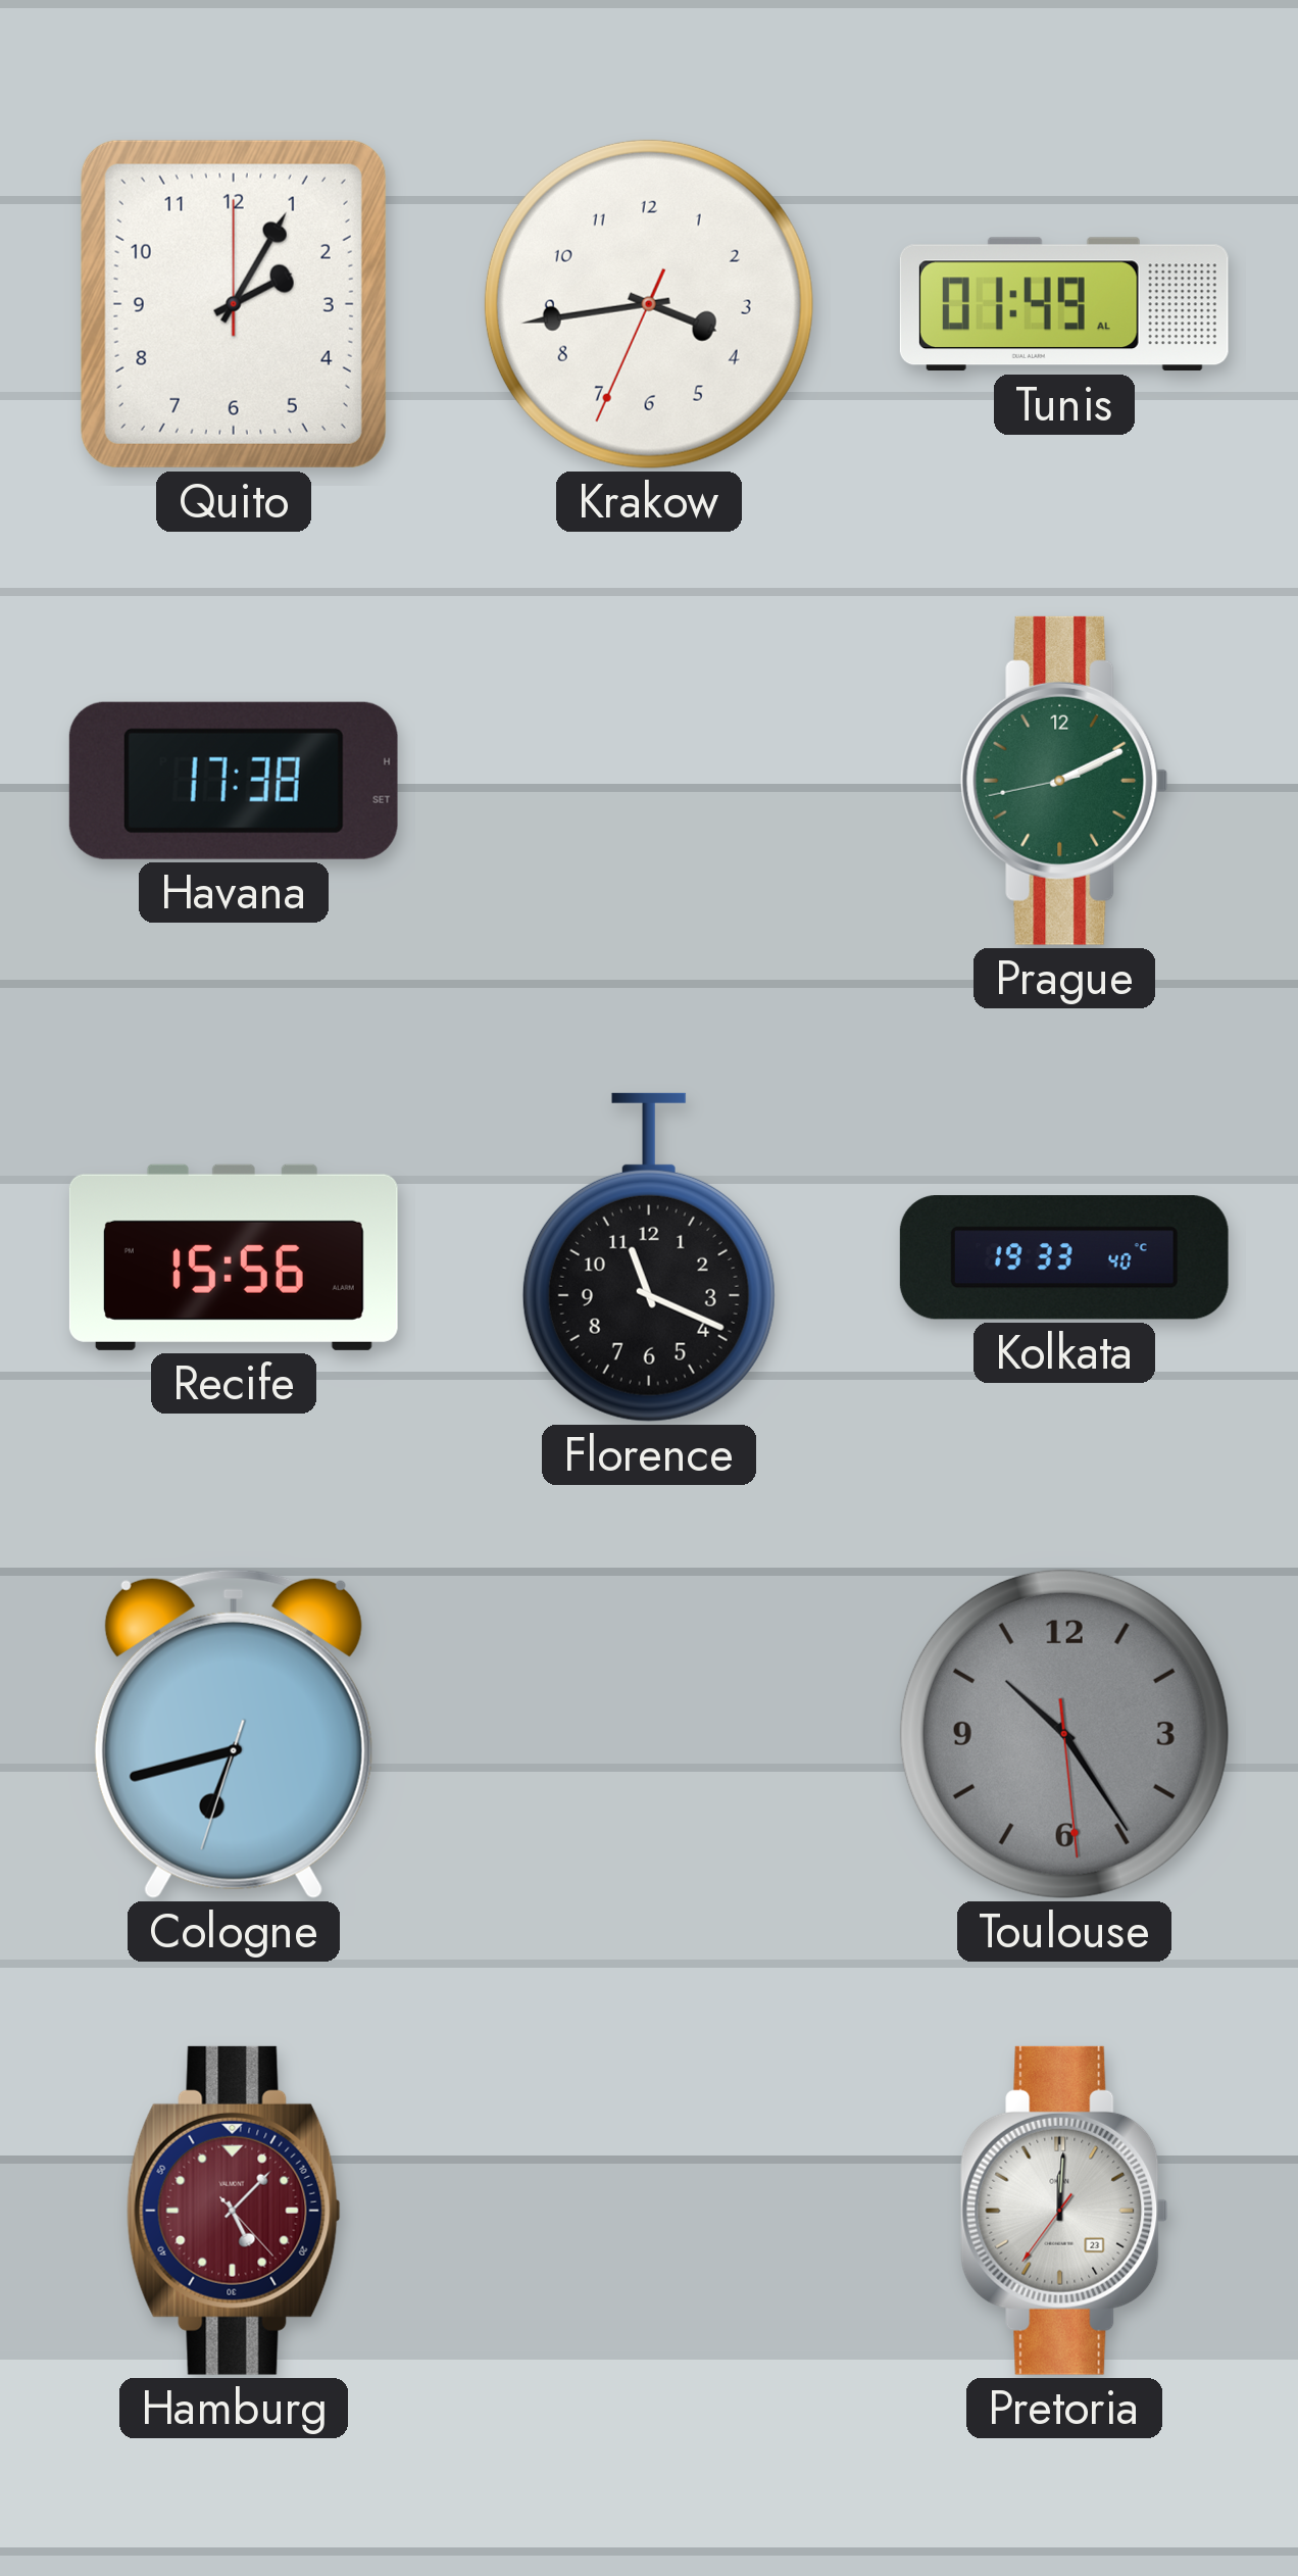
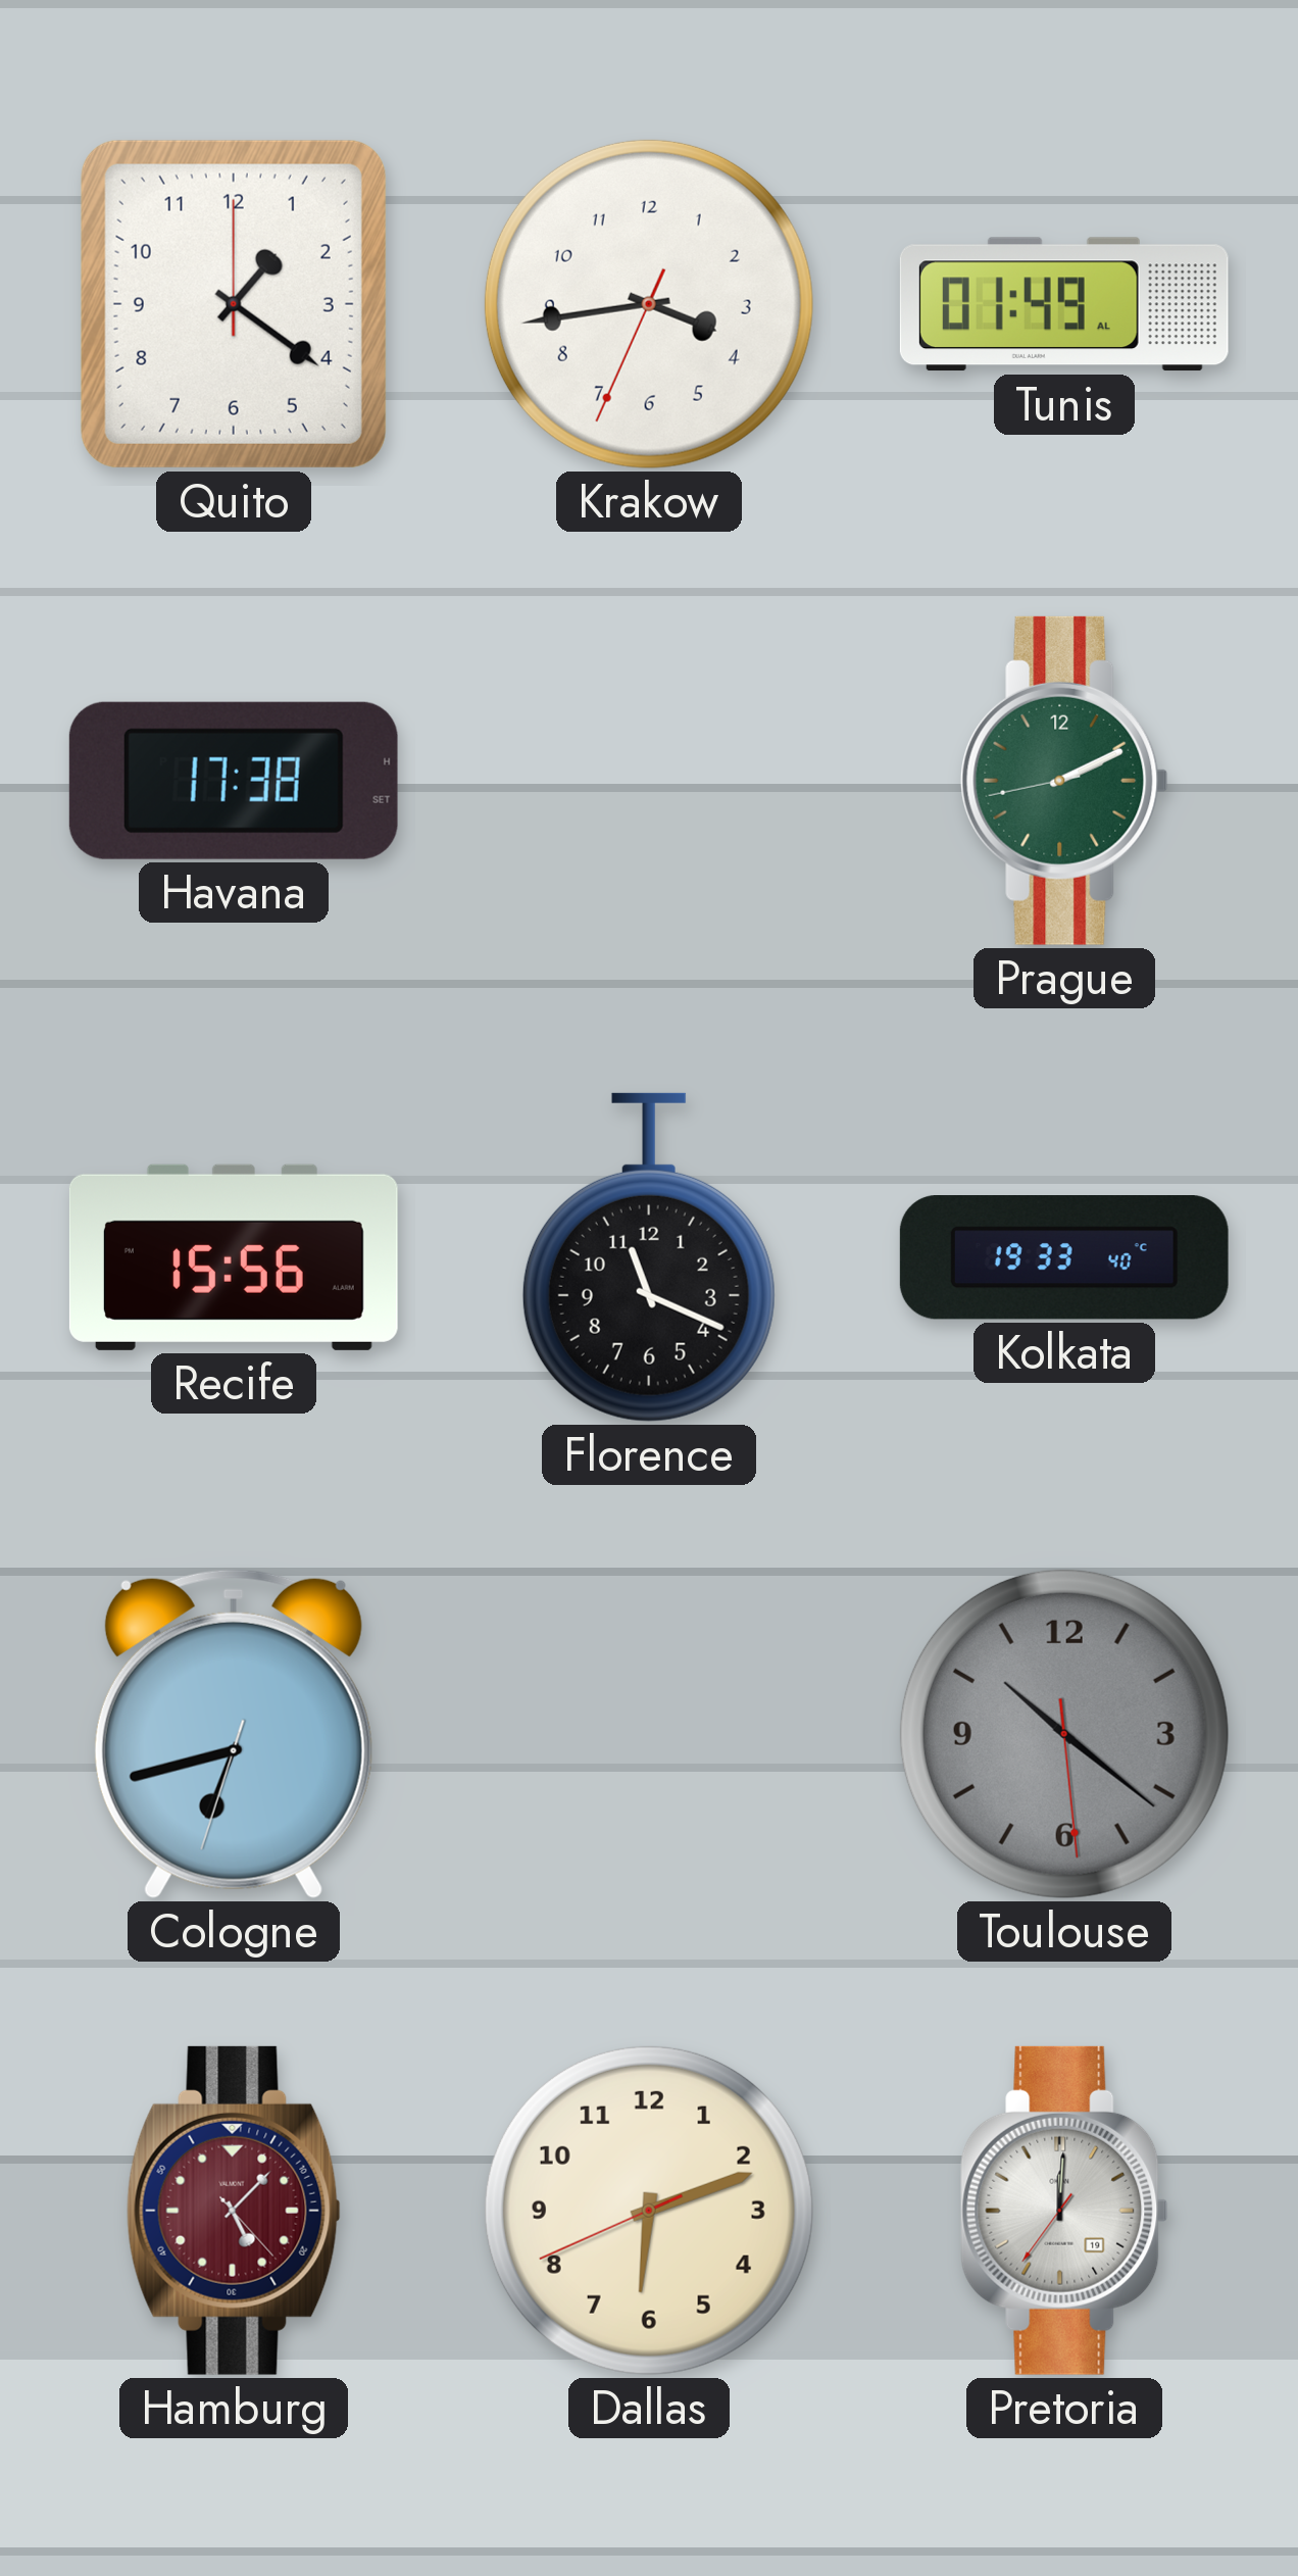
Quito: 2:05 -> 1:21 (234, 304)
Toulouse: 10:24 -> 10:21 (1064, 1734)
Dallas: none -> 6:11 (649, 2211)
Pretoria date: 23 -> 19 (1064, 2211)
